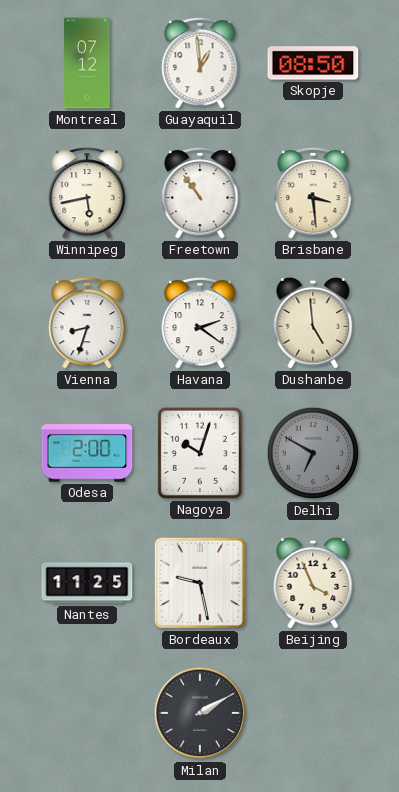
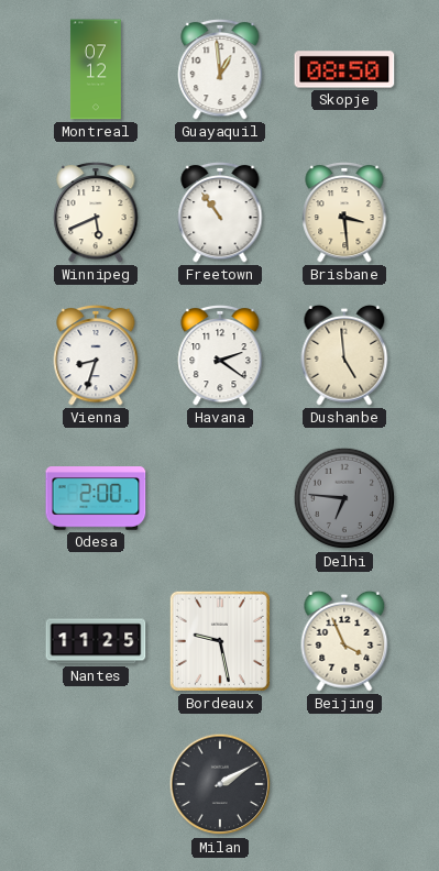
Winnipeg: 5:43 -> 5:41 (96, 212)
Nagoya: 10:03 -> none (200, 453)
Delhi: 6:50 -> 6:46 (344, 498)
